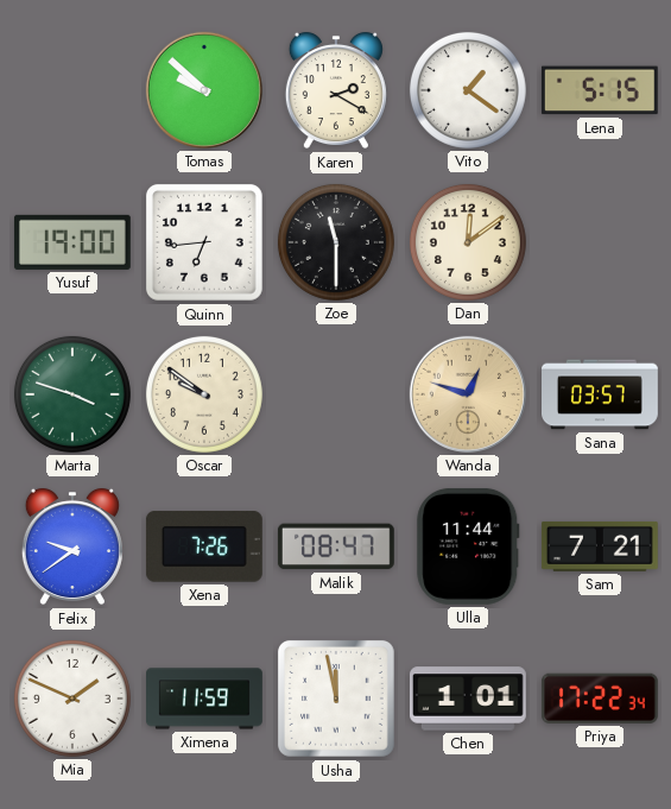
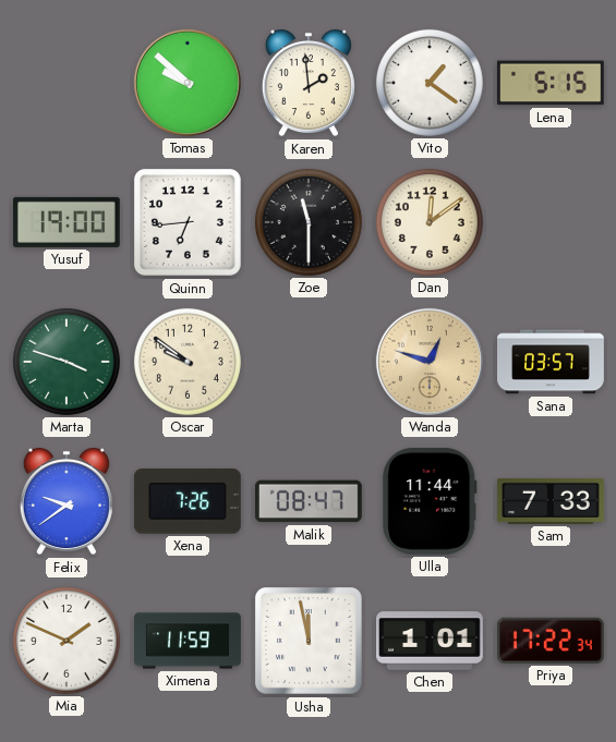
Karen: 2:20 -> 1:59 (309, 83)
Sam: 7:21 -> 7:33 (551, 501)
